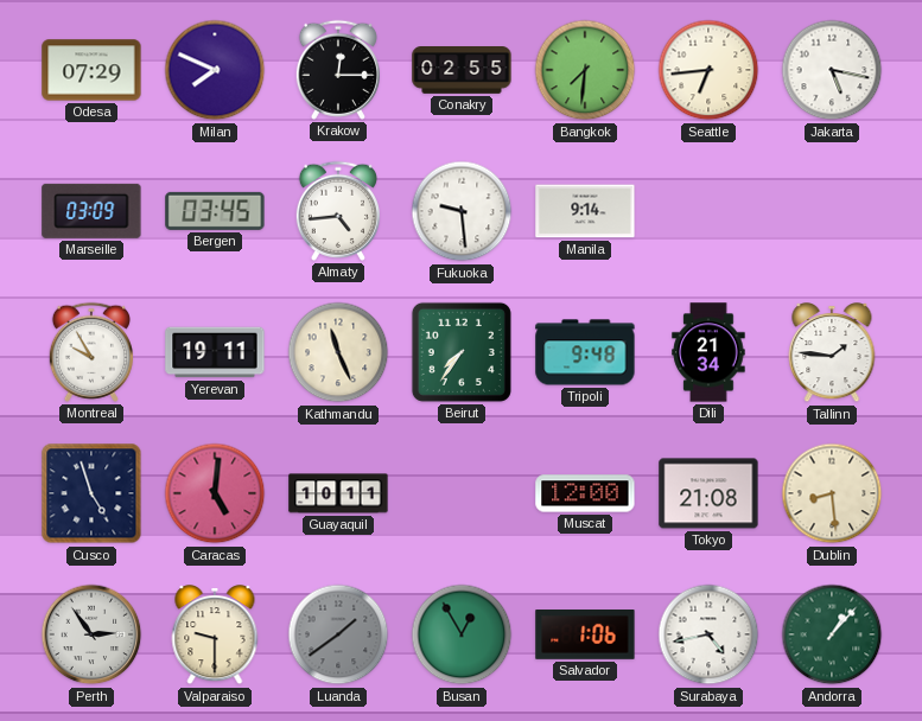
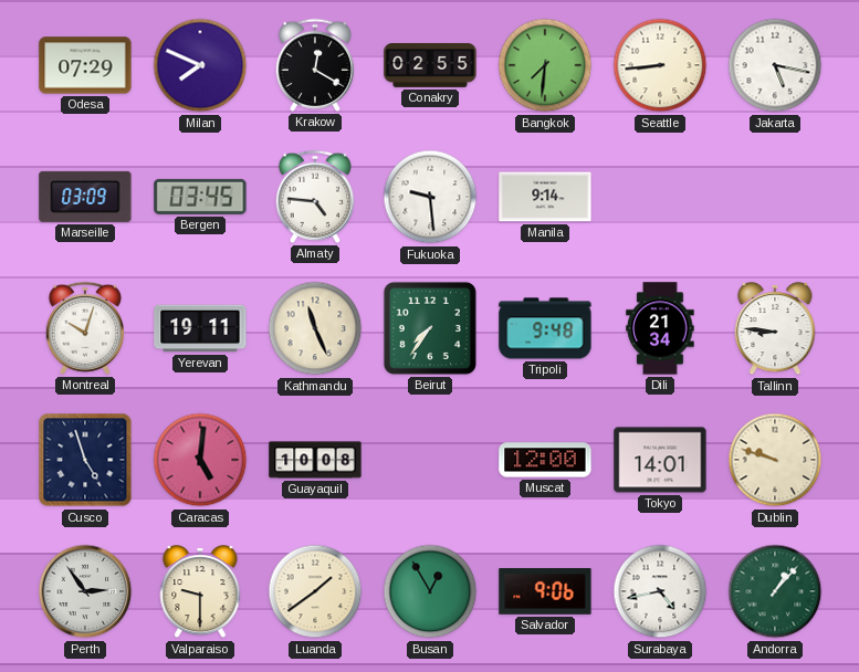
Krakow: 12:15 -> 12:20 (315, 65)
Seattle: 6:44 -> 8:44 (660, 65)
Almaty: 4:44 -> 4:46 (315, 197)
Montreal: 9:55 -> 10:03 (85, 328)
Tallinn: 1:46 -> 8:46 (775, 329)
Guayaquil: 10:11 -> 10:08 (315, 460)
Tokyo: 21:08 -> 14:01 (660, 460)
Dublin: 8:29 -> 9:48 (775, 460)
Luanda dial: grey -> cream (315, 591)
Salvador: 1:06 -> 9:06 (545, 592)
